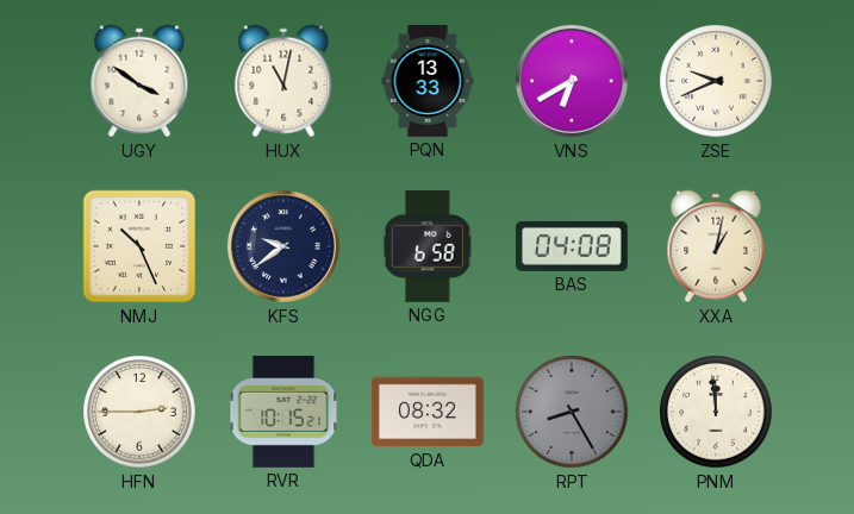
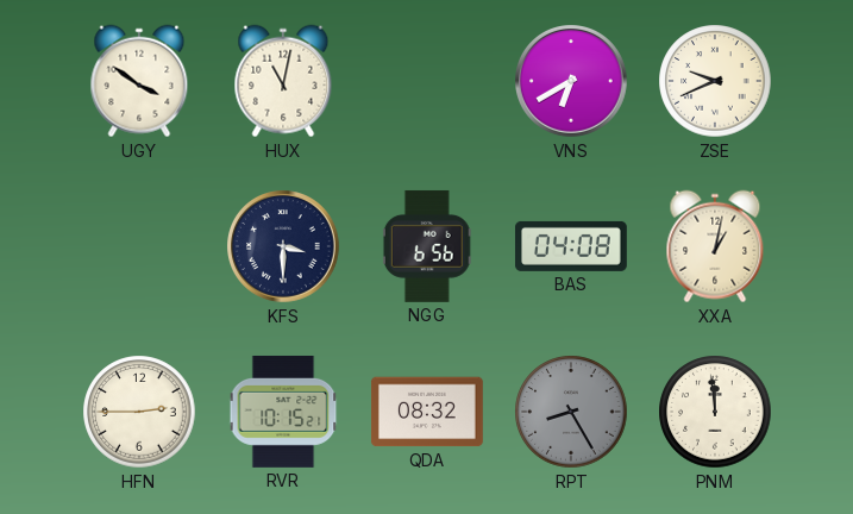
PQN: 13:33 -> none (428, 82)
NMJ: 10:26 -> none (139, 246)
KFS: 9:39 -> 3:30 (284, 247)
NGG: 6:58 -> 6:56 (427, 246)
